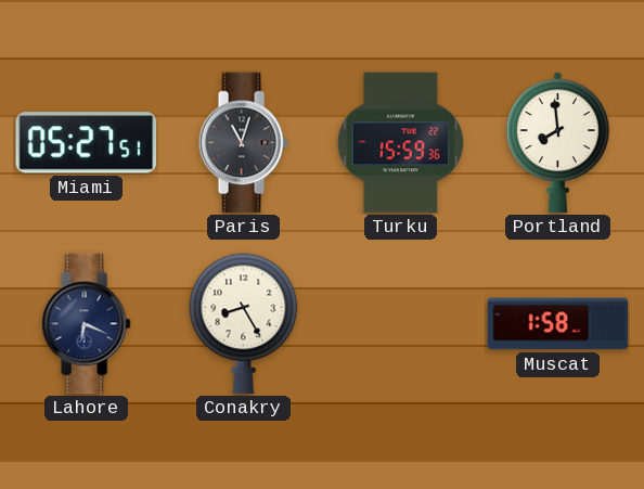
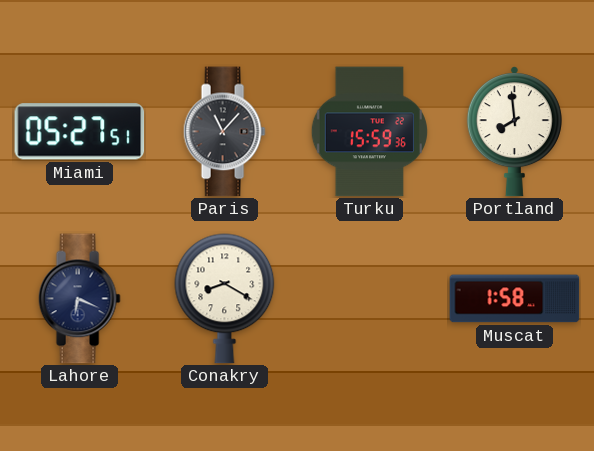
Paris: 11:03 -> 11:07 (224, 132)
Conakry: 8:25 -> 8:20 (225, 299)
